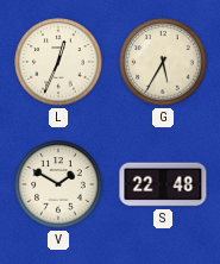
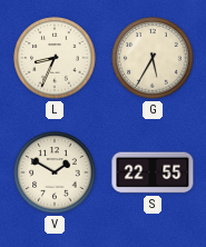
L: 12:34 -> 8:34 (55, 58)
S: 22:48 -> 22:55 (153, 172)
